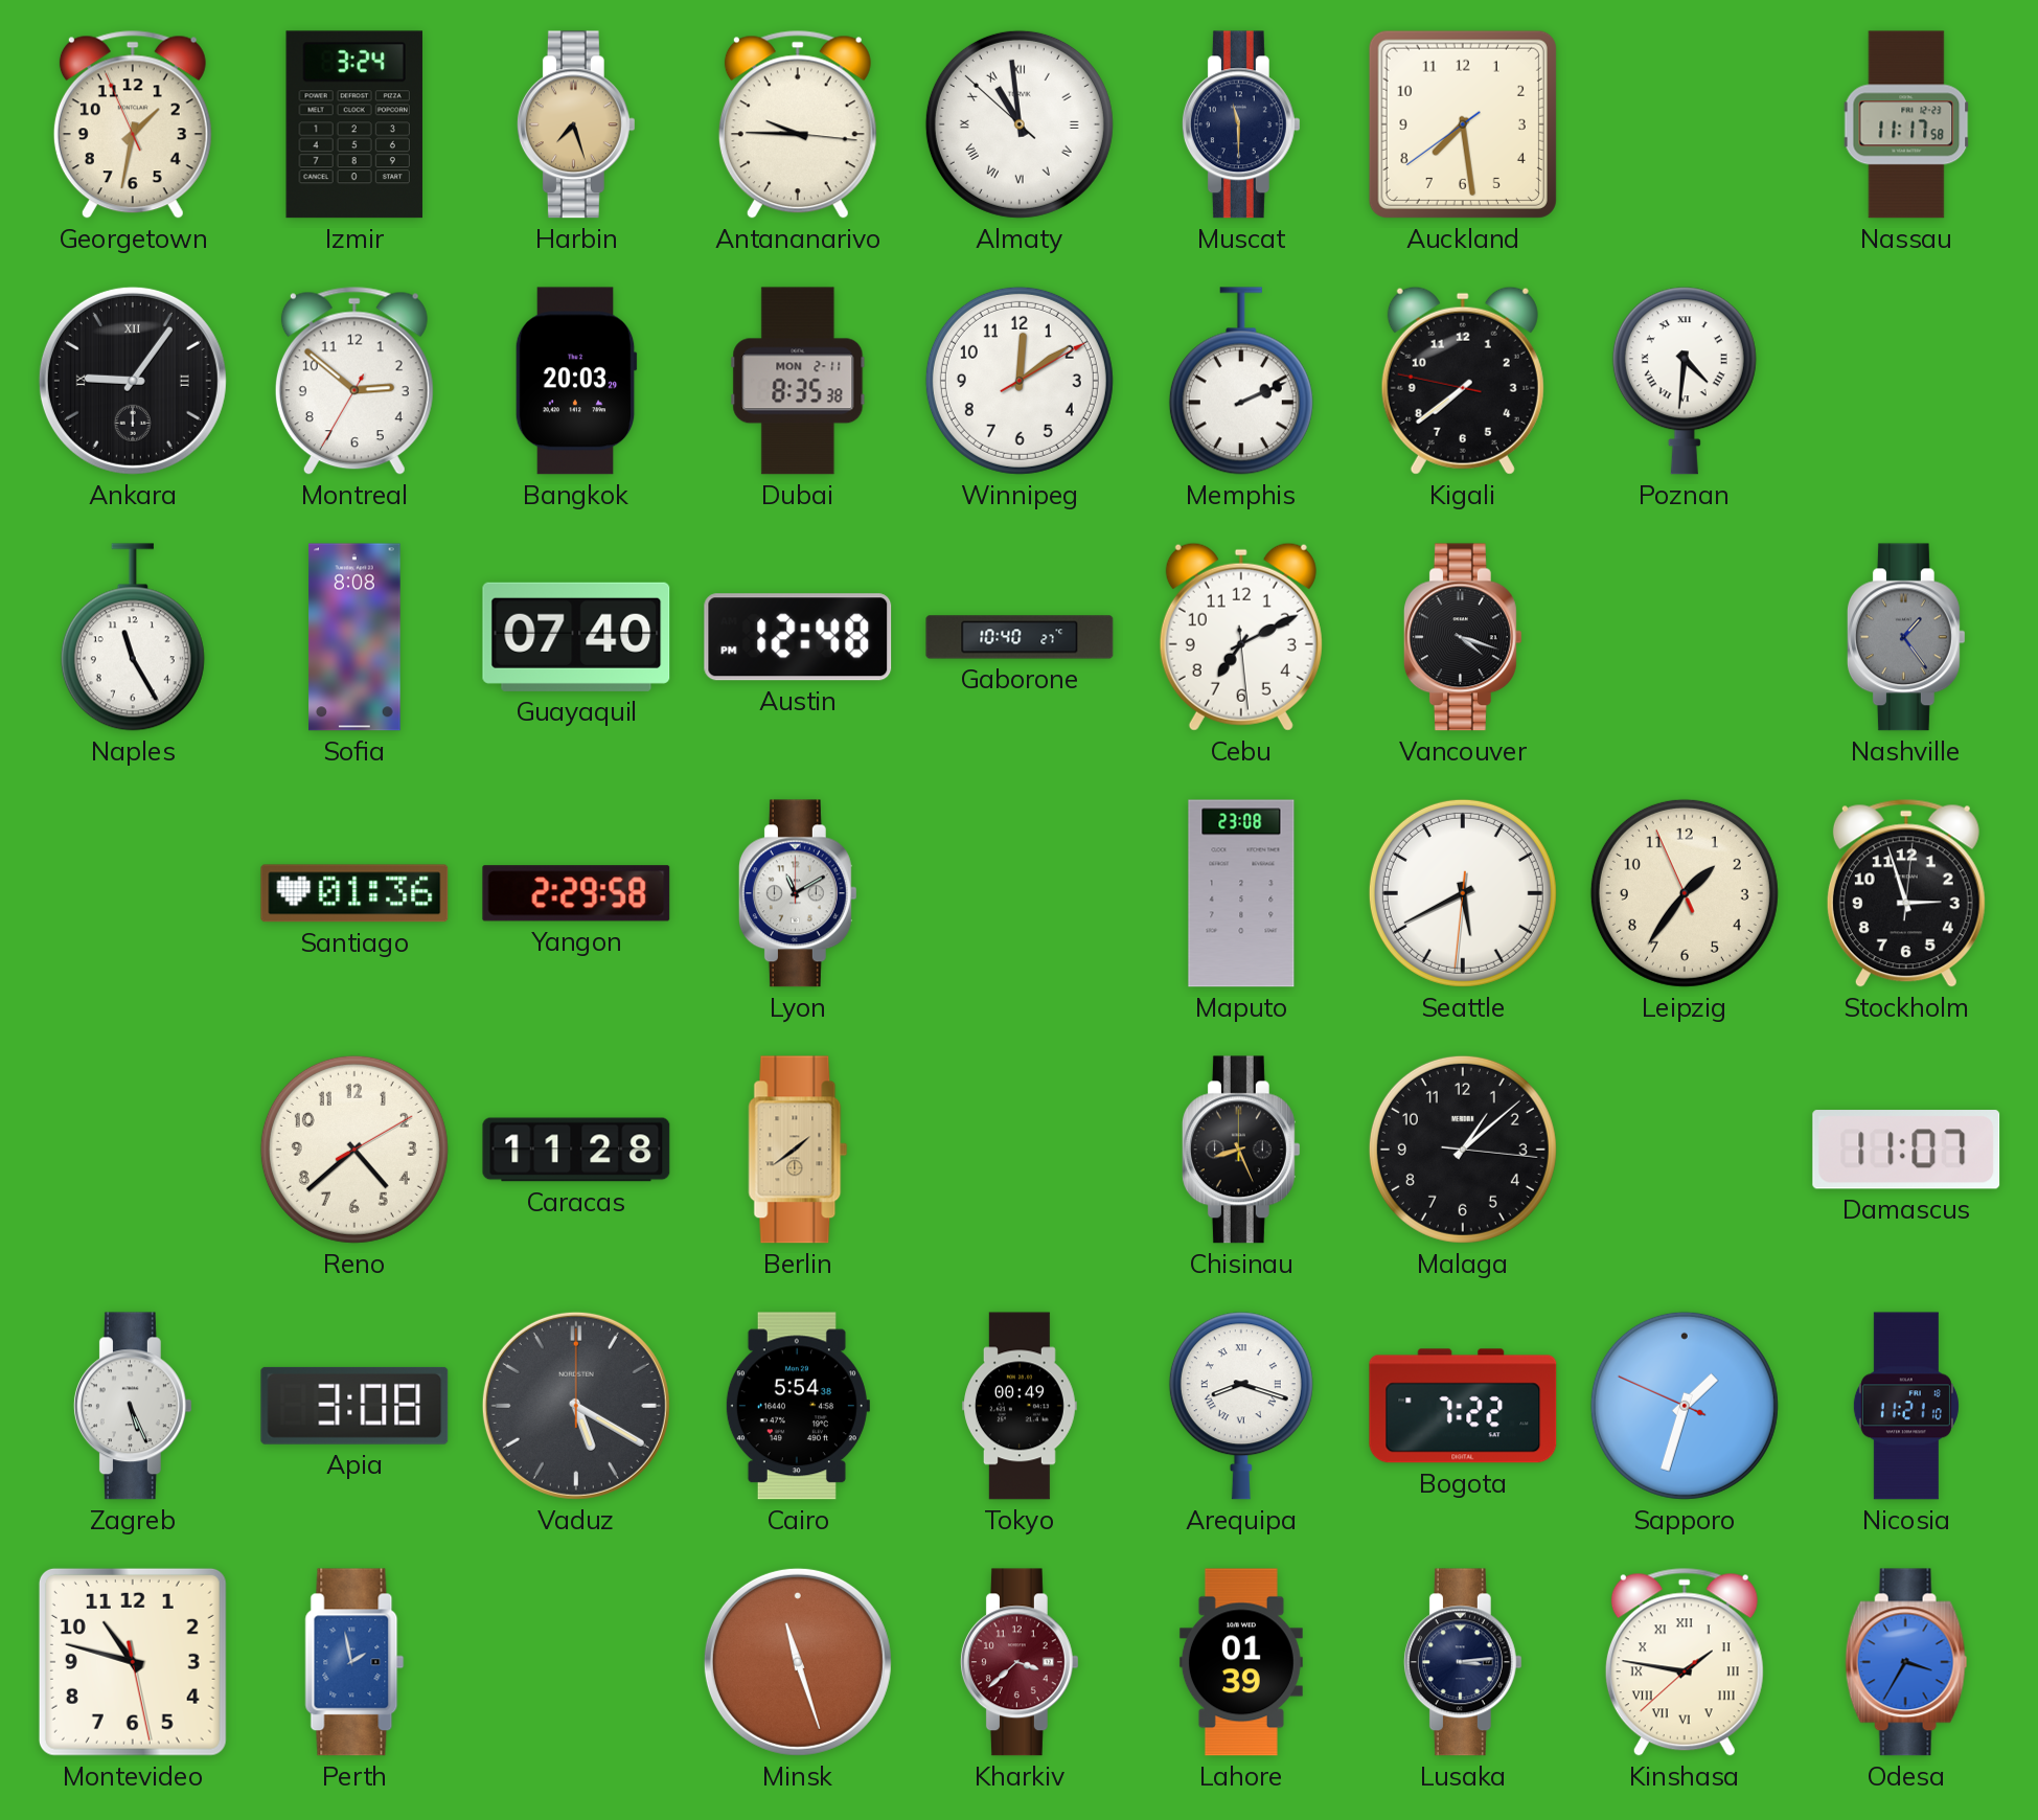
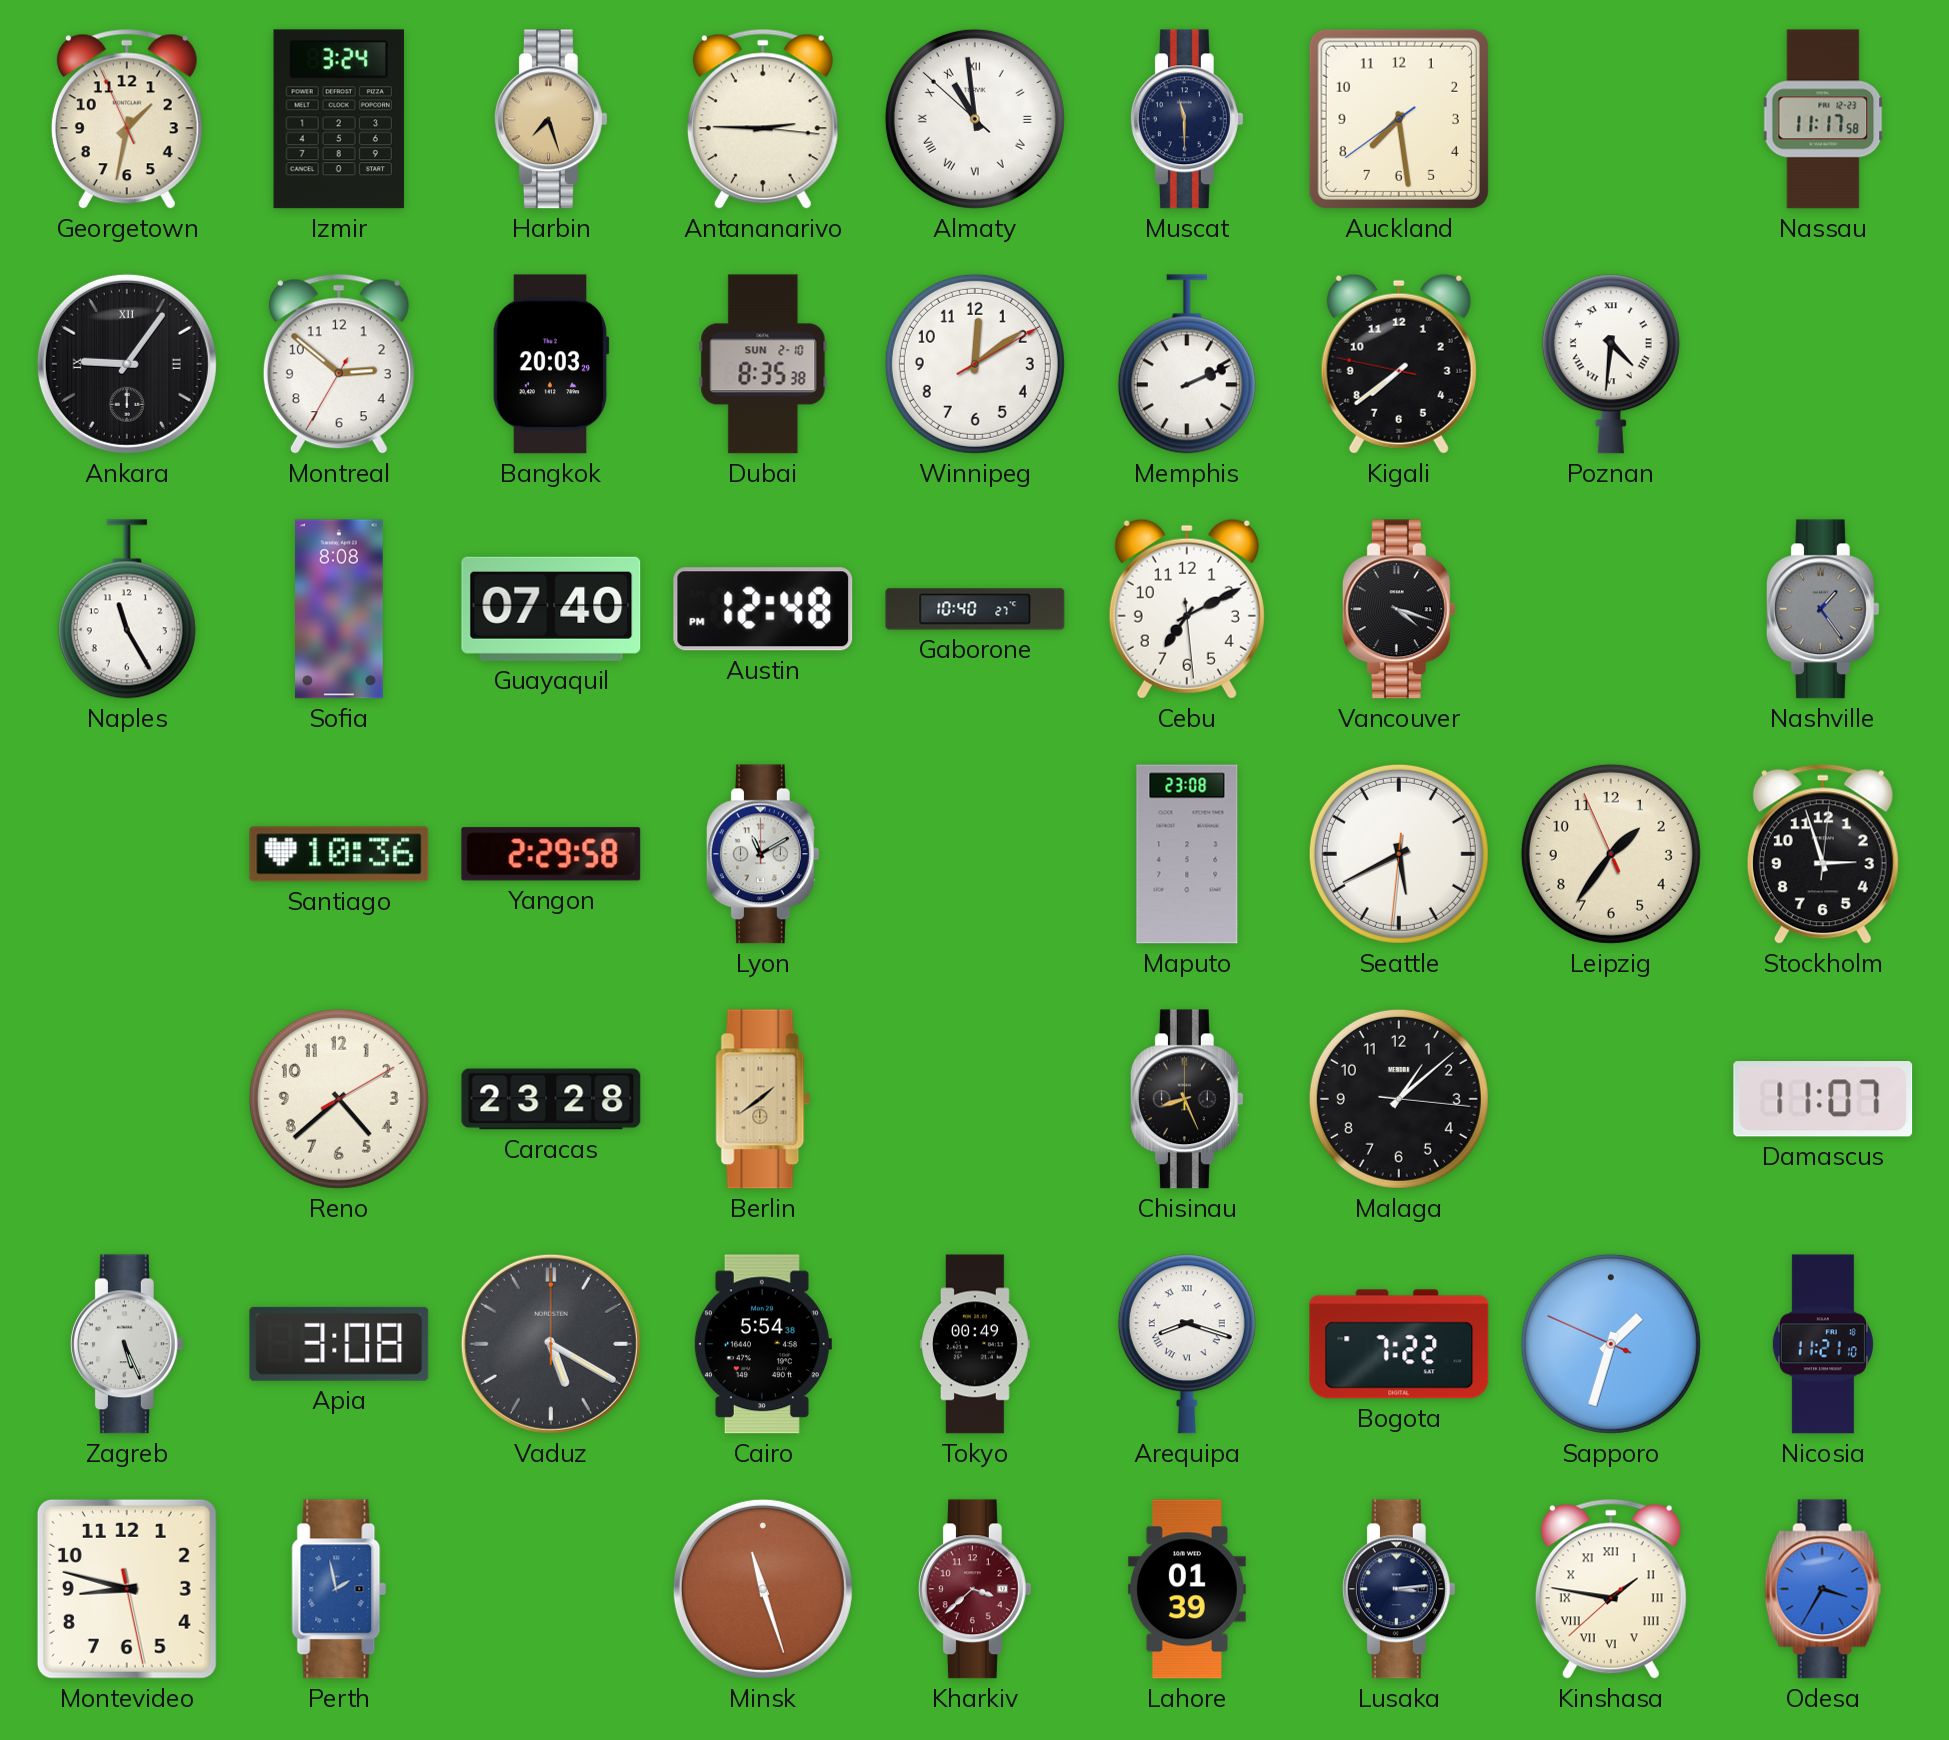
Antananarivo: 9:45 -> 2:45 (763, 119)
Dubai date: MON 2-11 -> SUN 2-10 (763, 364)
Santiago: 01:36 -> 10:36 (339, 854)
Caracas: 11:28 -> 23:28 (551, 1099)
Montevideo: 10:47 -> 8:47 (127, 1589)
